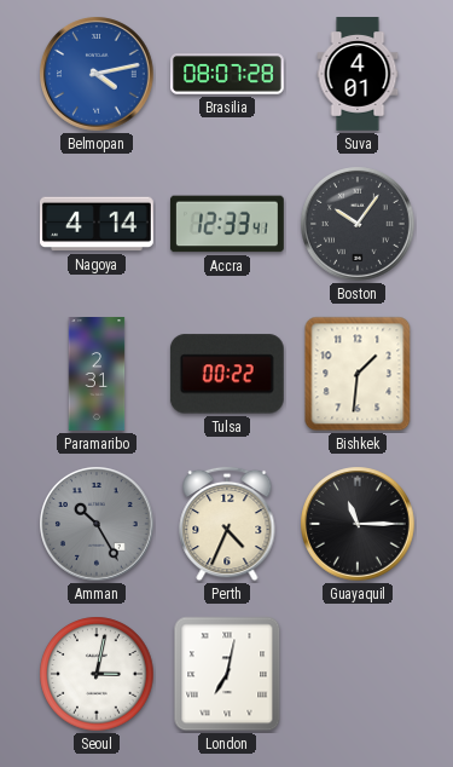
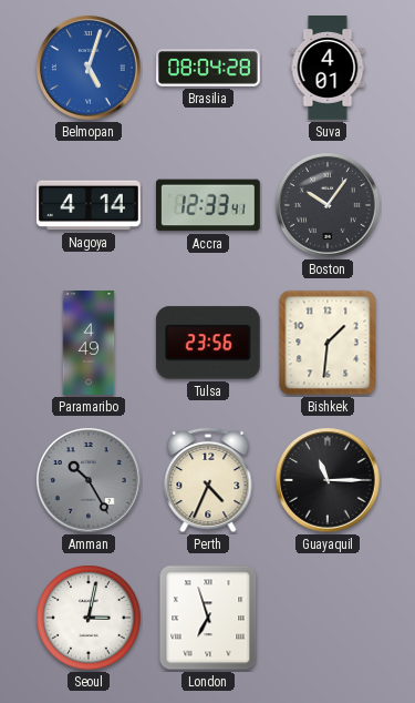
Belmopan: 4:13 -> 5:03 (90, 69)
Brasilia: 08:07 -> 08:04 (209, 68)
Paramaribo: 2:31 -> 4:49 (89, 344)
Tulsa: 00:22 -> 23:56 (208, 343)
London: 7:02 -> 6:57 (208, 618)
